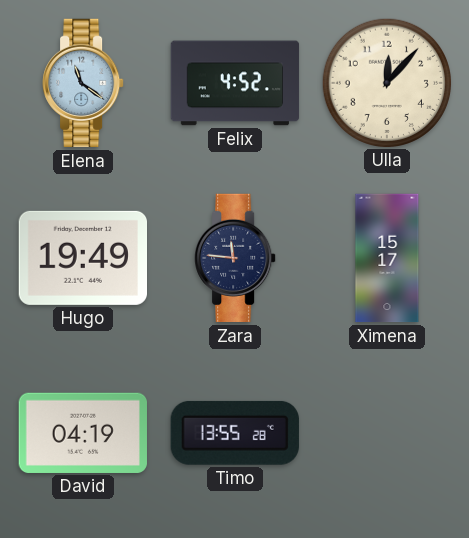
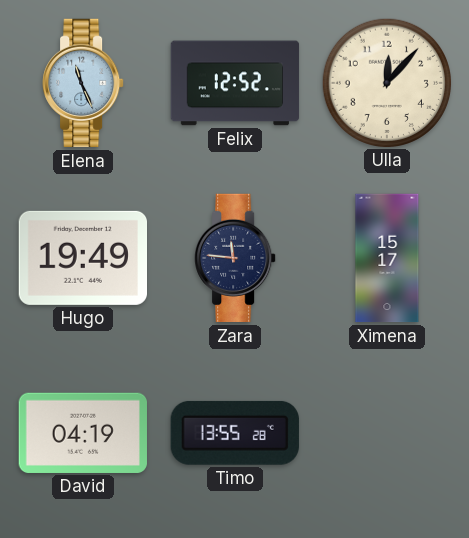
Elena: 11:21 -> 11:26 (83, 83)
Felix: 4:52 -> 12:52 (235, 83)
